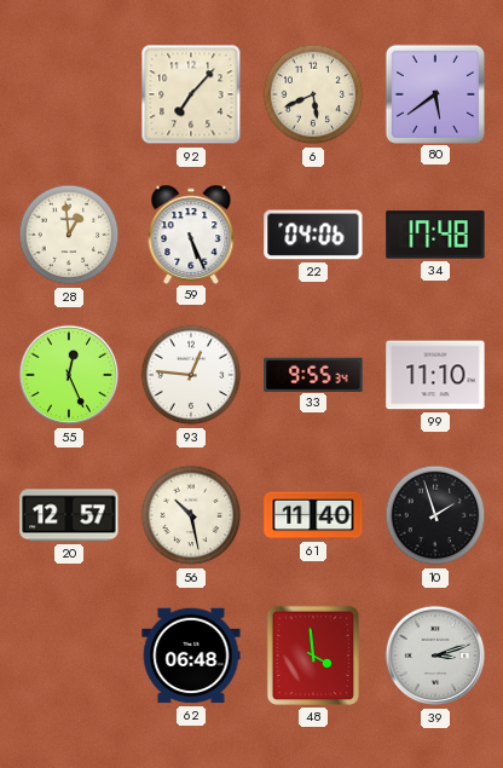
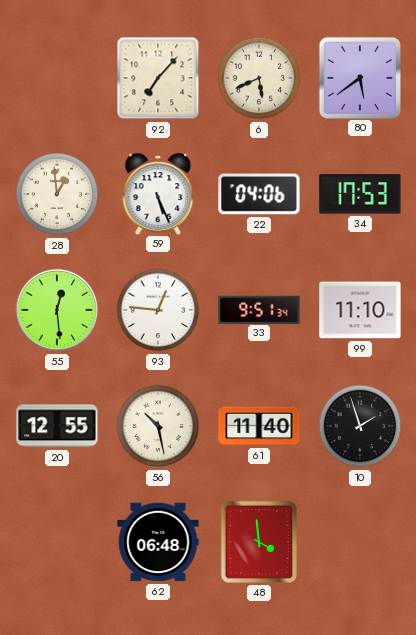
34: 17:48 -> 17:53 (360, 194)
55: 12:26 -> 12:29 (57, 310)
33: 9:55 -> 9:51 (259, 309)
20: 12:57 -> 12:55 (57, 426)
39: 3:12 -> none (435, 656)
